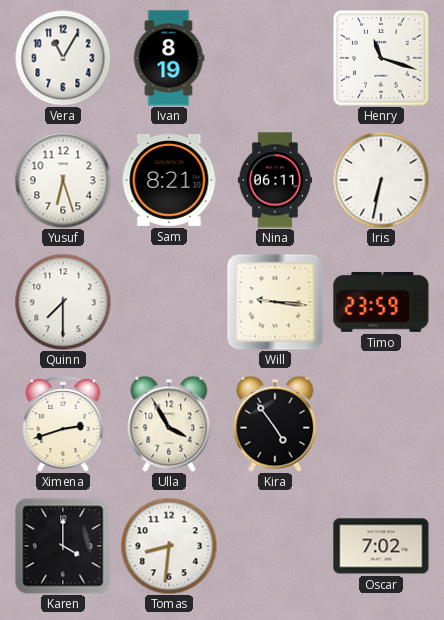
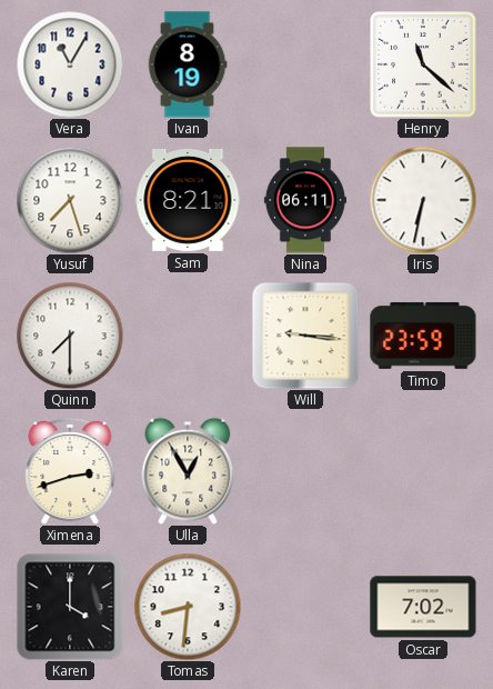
Henry: 11:18 -> 11:22 (423, 64)
Yusuf: 6:27 -> 7:27 (70, 200)
Ulla: 3:55 -> 12:55 (188, 471)
Kira: 4:54 -> none (275, 424)
